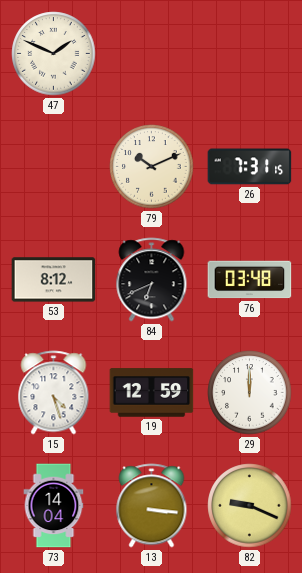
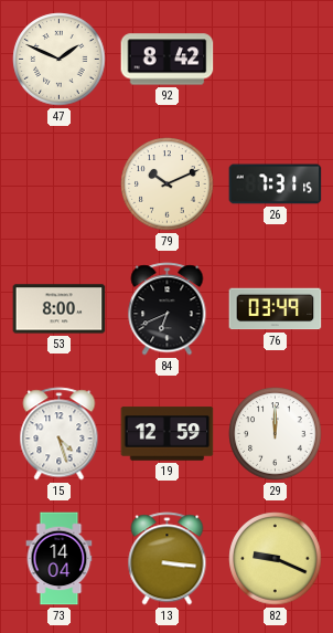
92: none -> 8:42 (168, 60)
53: 8:12 -> 8:00 (60, 309)
76: 03:48 -> 03:49 (276, 309)
